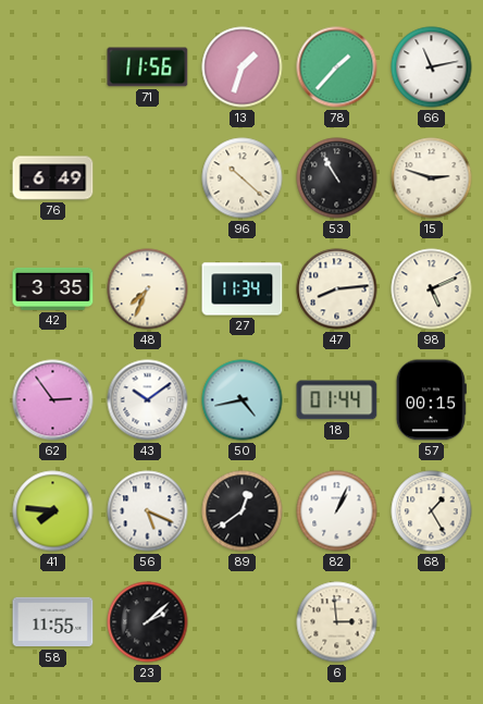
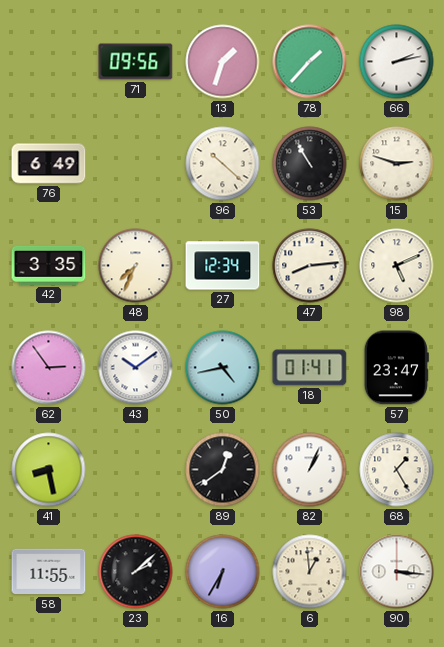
71: 11:56 -> 09:56 (136, 62)
66: 11:13 -> 2:13 (397, 62)
27: 11:34 -> 12:34 (223, 266)
18: 01:44 -> 01:41 (310, 368)
57: 00:15 -> 23:47 (396, 368)
41: 7:46 -> 8:28 (49, 470)
56: 5:19 -> none (148, 511)
16: none -> 6:35 (223, 572)
6: 2:59 -> 12:59 (310, 572)
90: none -> 3:16 (397, 572)
